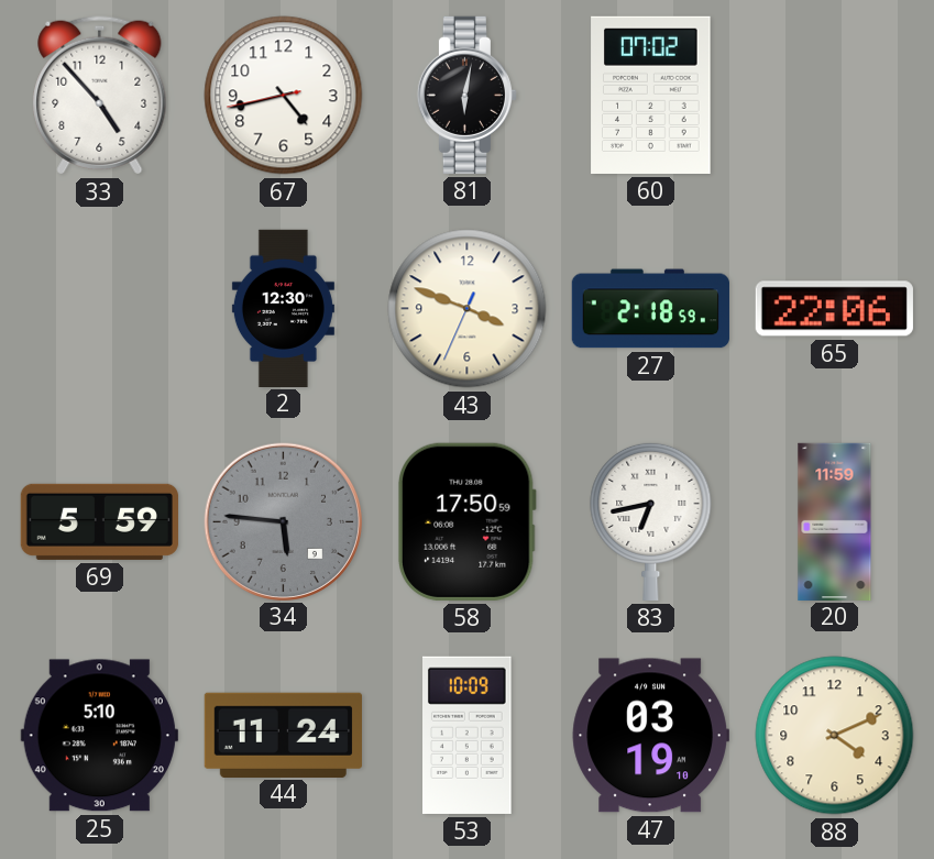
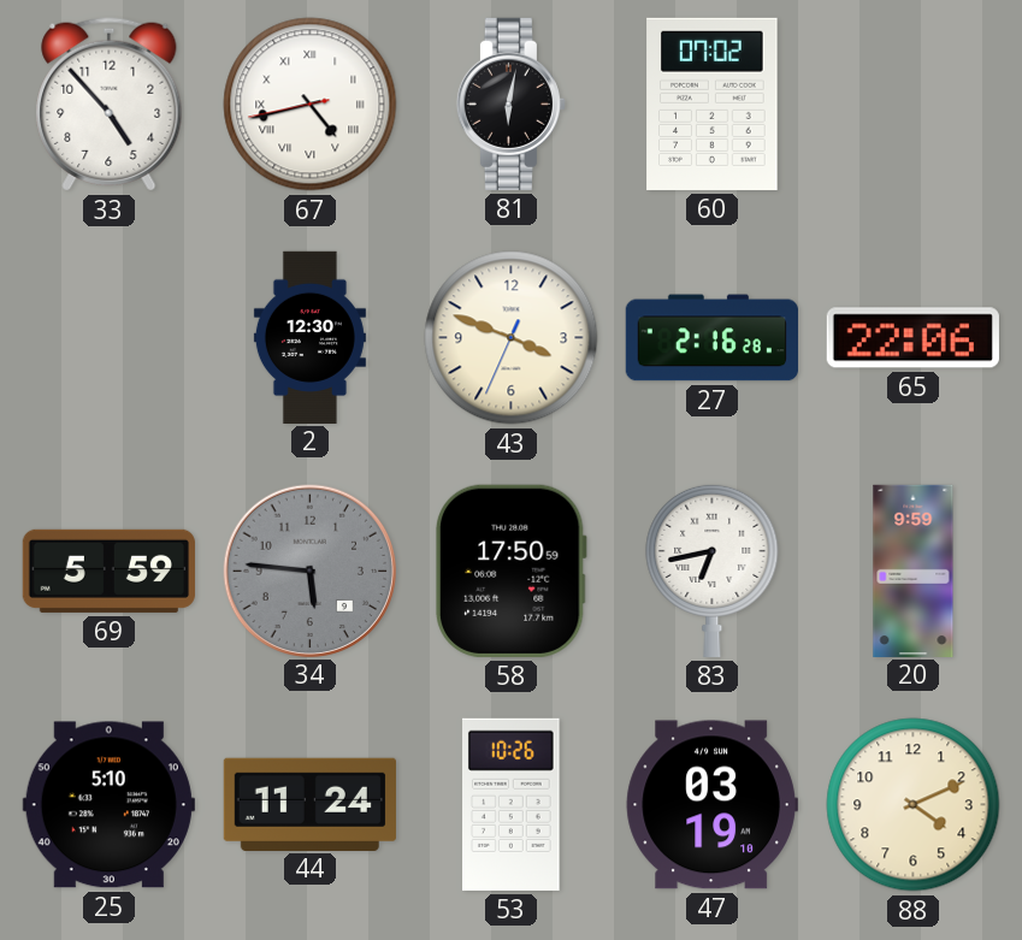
67 numerals: Arabic -> Roman (311, 105)
27: 2:18 -> 2:16 (711, 338)
20: 11:59 -> 9:59 (914, 570)
53: 10:09 -> 10:26 (512, 804)
